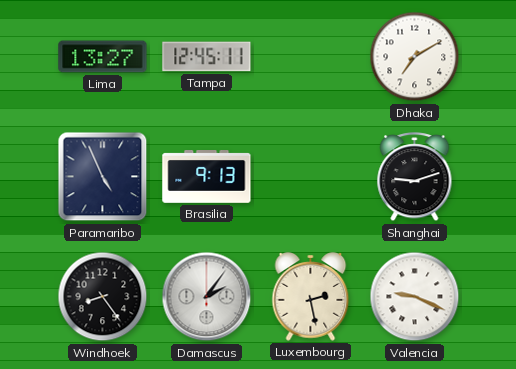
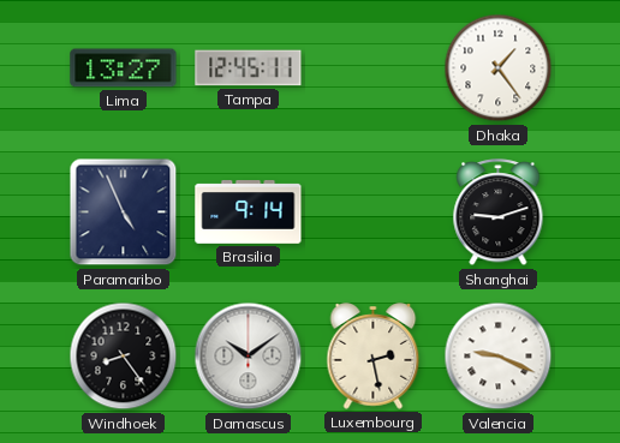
Dhaka: 7:10 -> 1:24 (499, 68)
Brasilia: 9:13 -> 9:14 (249, 212)
Damascus: 2:06 -> 10:09 (249, 357)
